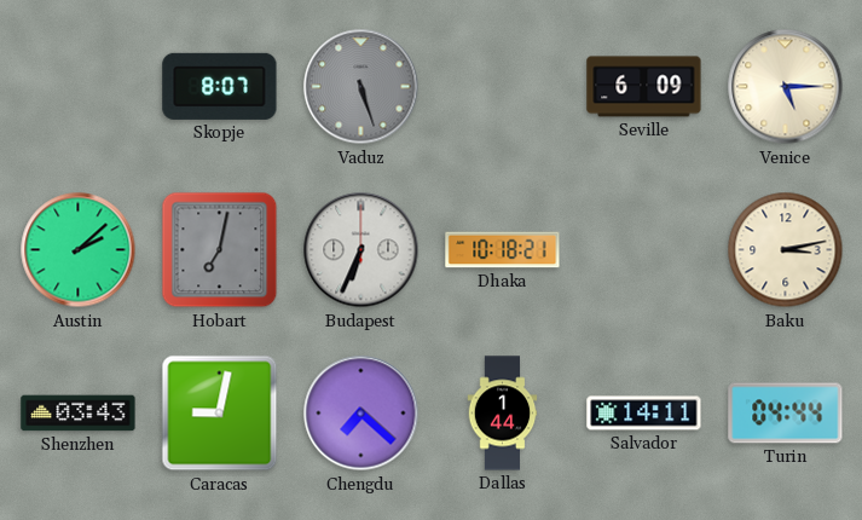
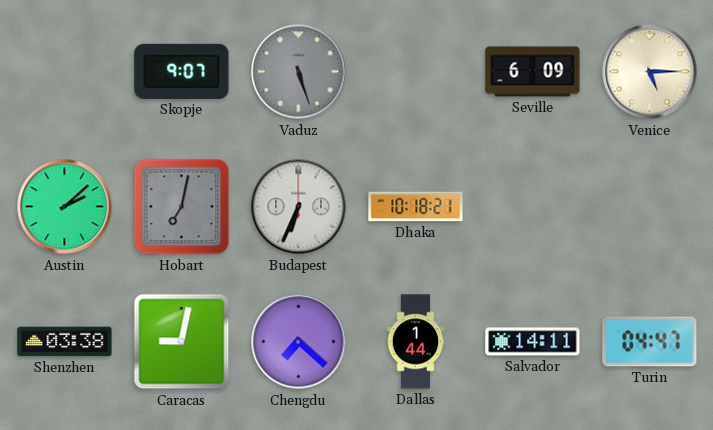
Skopje: 8:07 -> 9:07 (182, 71)
Baku: 3:13 -> none (786, 250)
Shenzhen: 03:43 -> 03:38 (65, 342)
Turin: 04:44 -> 04:47 (650, 342)
